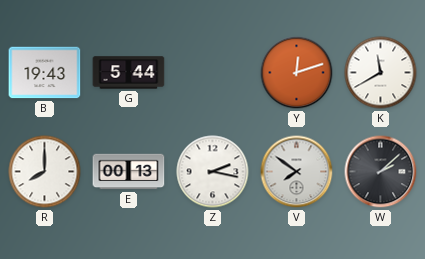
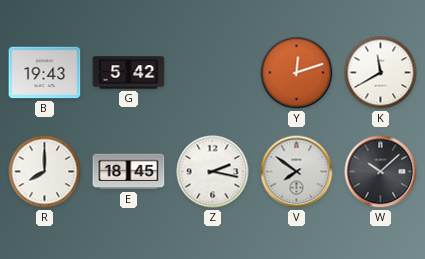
G: 5:44 -> 5:42 (129, 73)
E: 00:13 -> 18:45 (129, 172)
W: 2:08 -> 10:08 (381, 172)
